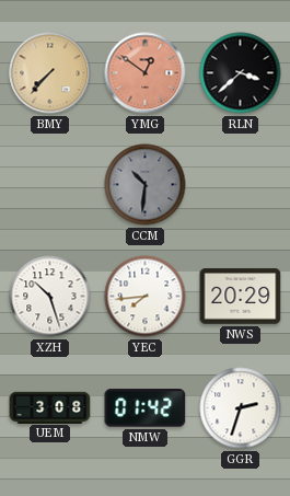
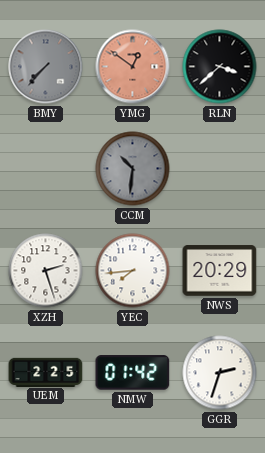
BMY dial: champagne -> grey (46, 67)
XZH: 10:27 -> 2:27 (46, 271)
UEM: 3:08 -> 2:25 (46, 372)
